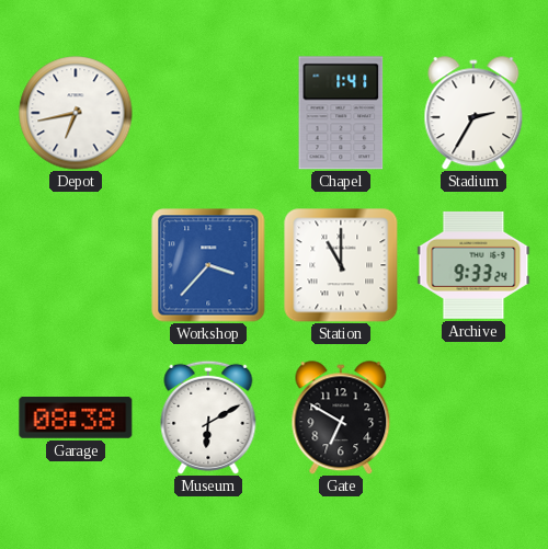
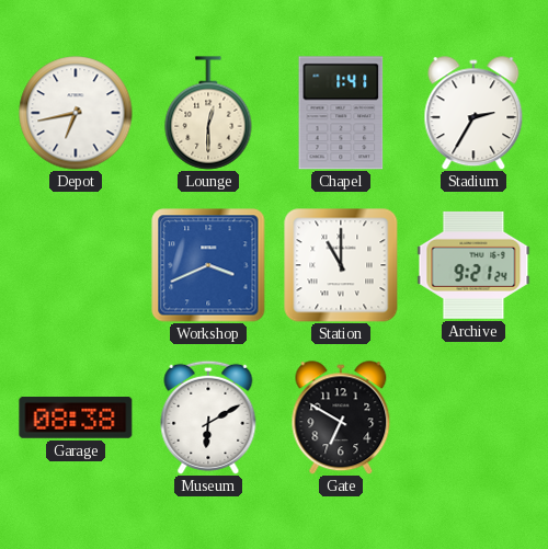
Lounge: none -> 12:30 (208, 113)
Workshop: 3:37 -> 3:41 (208, 265)
Archive: 9:33 -> 9:21 (473, 265)
